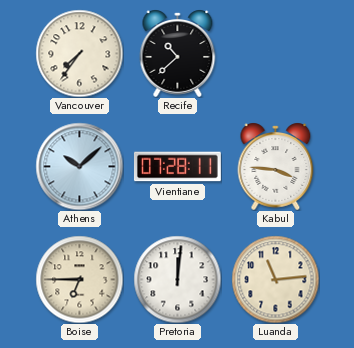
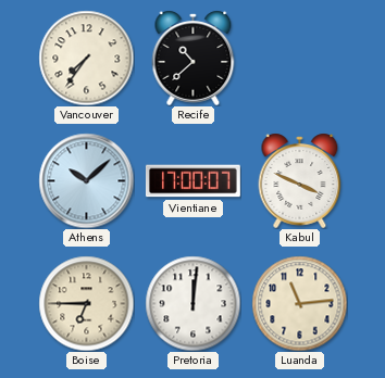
Vientiane: 07:28 -> 17:00 (192, 181)
Kabul: 3:46 -> 3:49 (300, 180)
